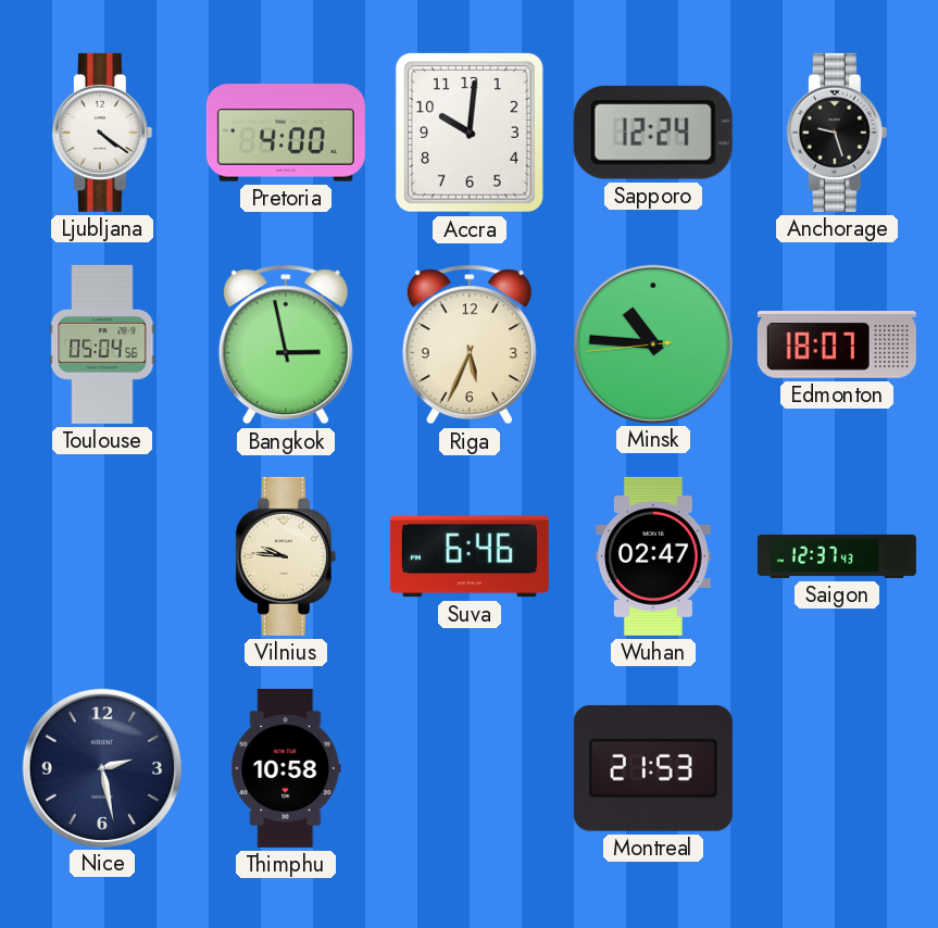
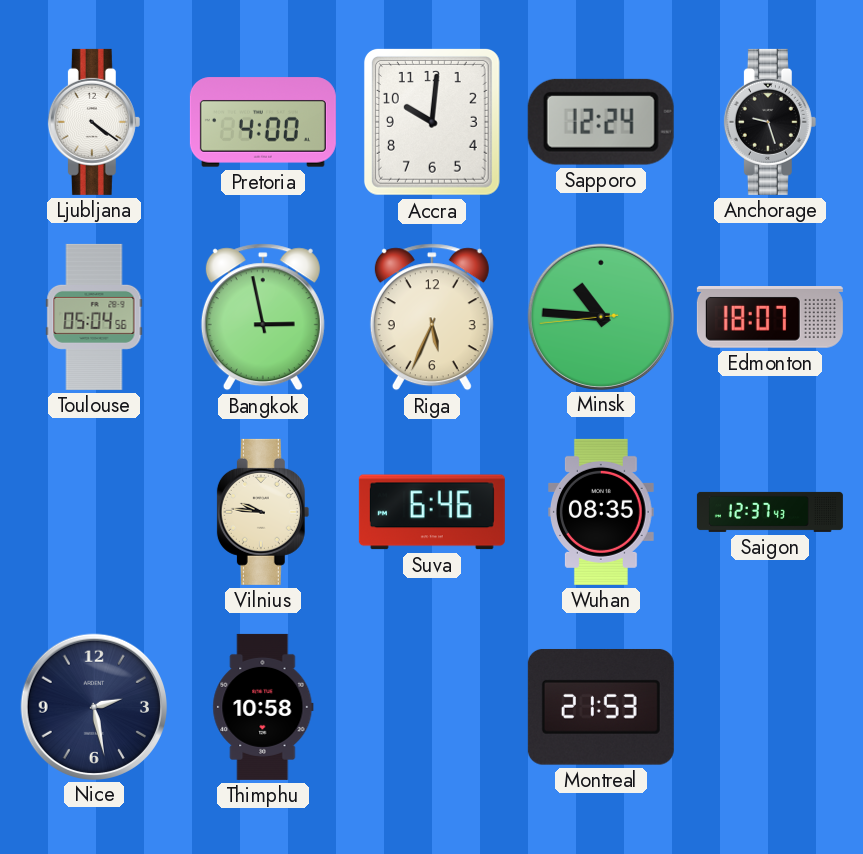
Wuhan: 02:47 -> 08:35 (602, 512)
